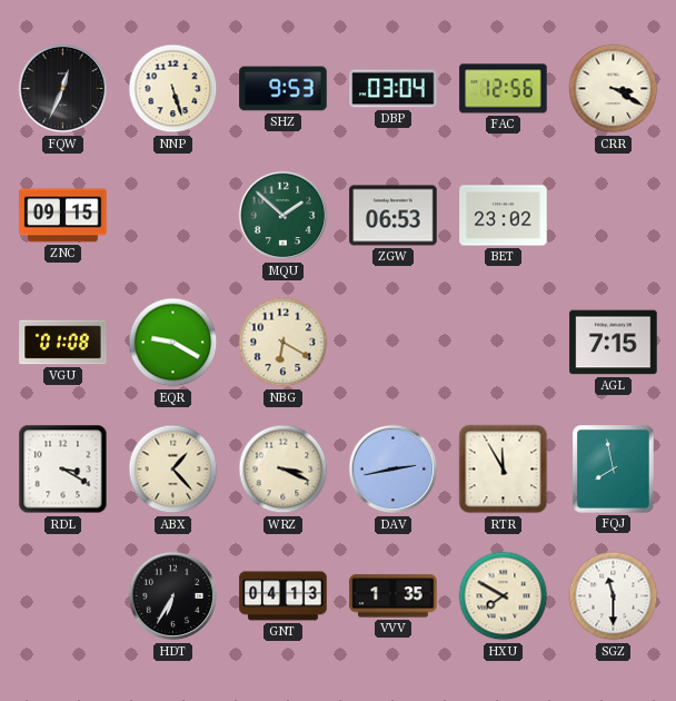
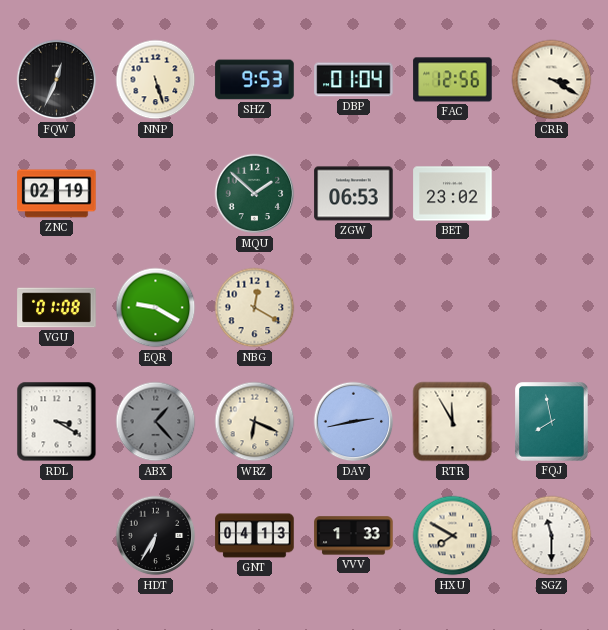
DBP: 03:04 -> 01:04 (354, 80)
ZNC: 09:15 -> 02:19 (57, 194)
NBG: 6:20 -> 12:20 (255, 308)
AGL: 7:15 -> none (614, 343)
ABX dial: cream -> grey (156, 422)
WRZ: 3:19 -> 6:19 (255, 422)
VVV: 1:35 -> 1:33 (354, 536)
